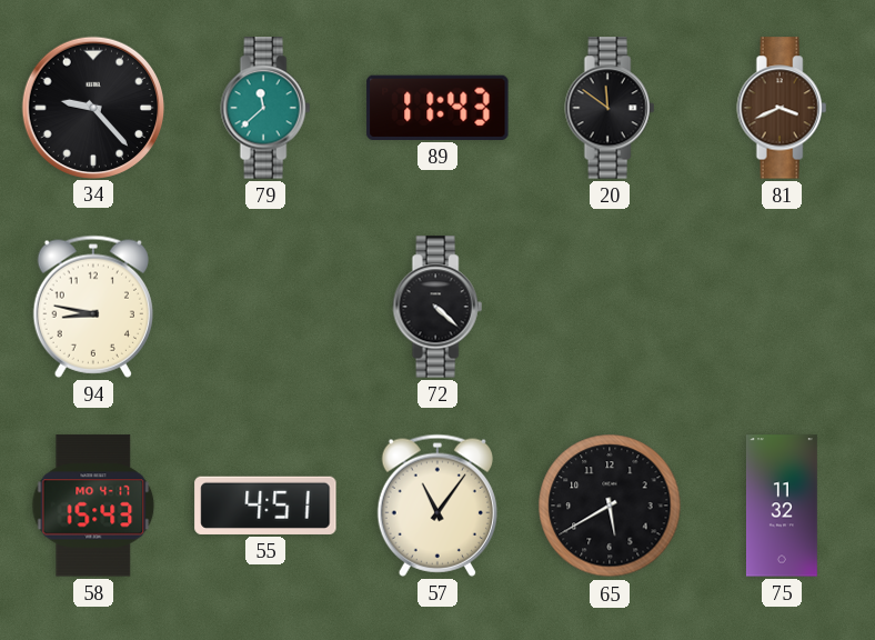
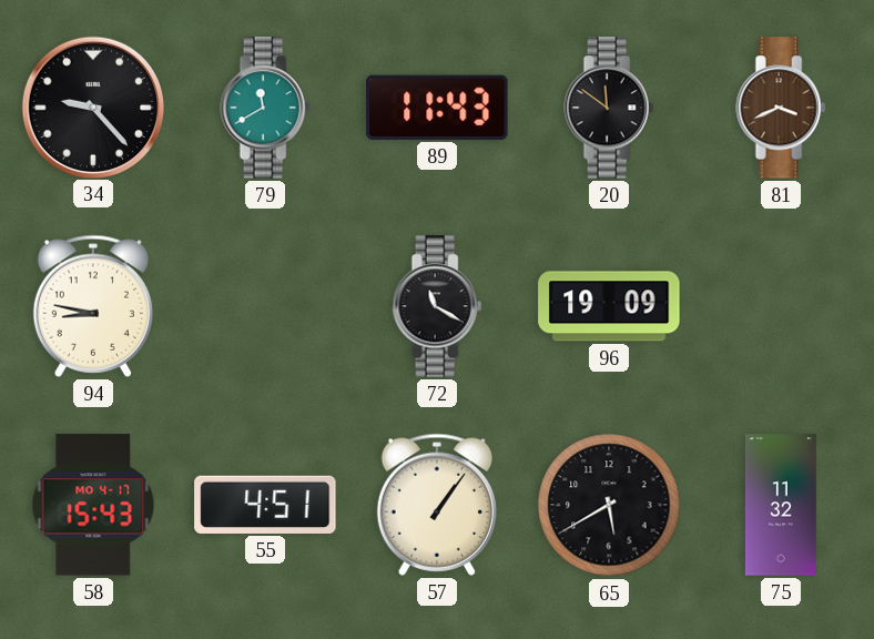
79: 11:38 -> 11:40 (265, 108)
72: 4:22 -> 11:20 (437, 306)
96: none -> 19:09 (609, 306)
57: 11:06 -> 1:06 (437, 505)
